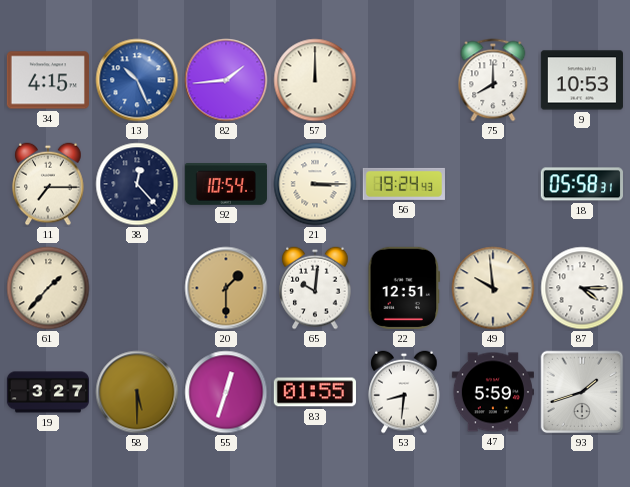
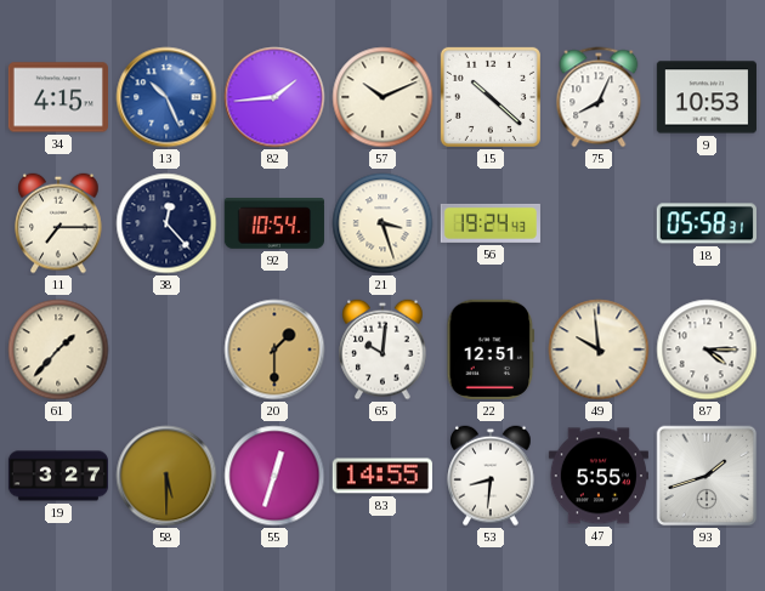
57: 12:00 -> 10:11 (382, 97)
15: none -> 10:22 (491, 97)
75: 8:00 -> 8:04 (599, 97)
21: 3:15 -> 3:27 (382, 223)
83: 01:55 -> 14:55 (382, 476)
47: 5:59 -> 5:55 (599, 476)
